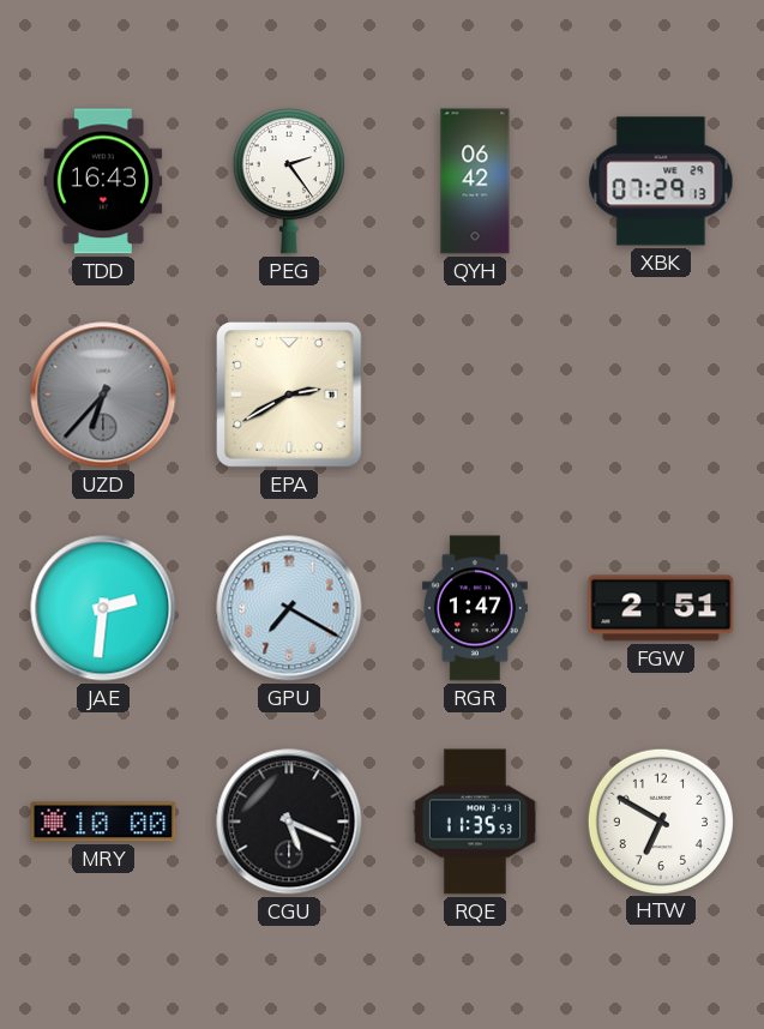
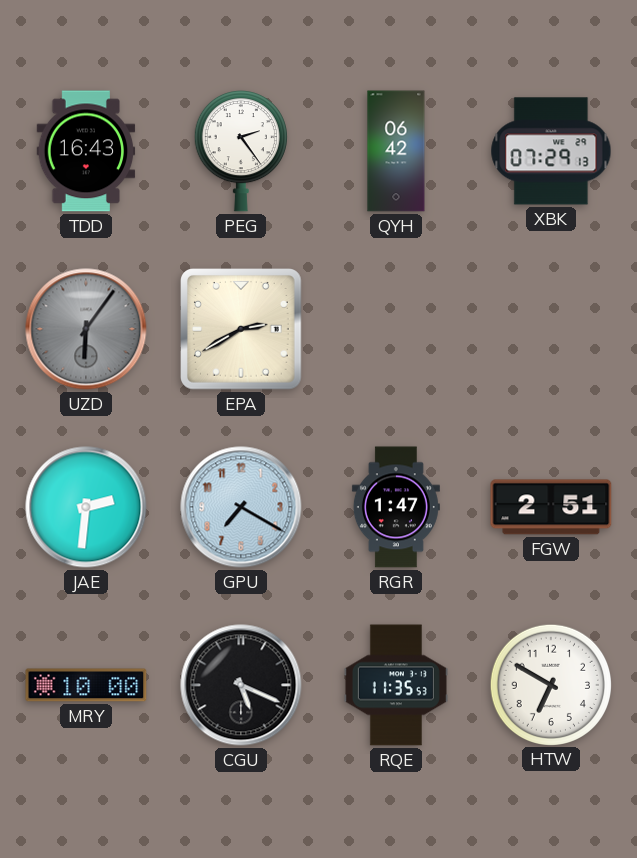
UZD: 6:37 -> 6:06 (86, 329)
